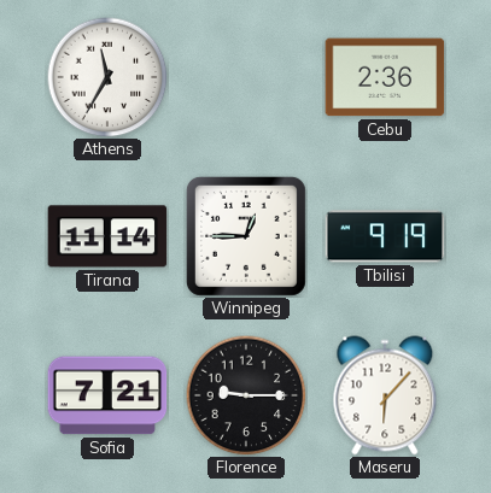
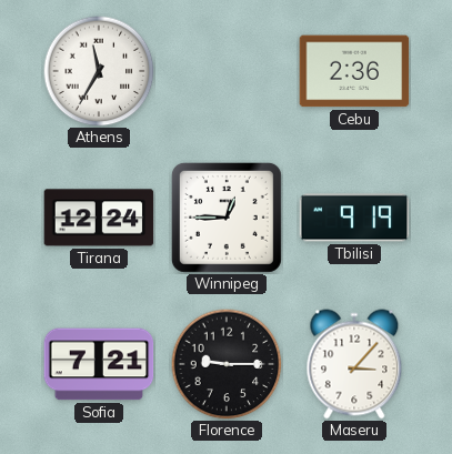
Tirana: 11:14 -> 12:24 (99, 218)
Maseru: 6:07 -> 3:07 (354, 364)
